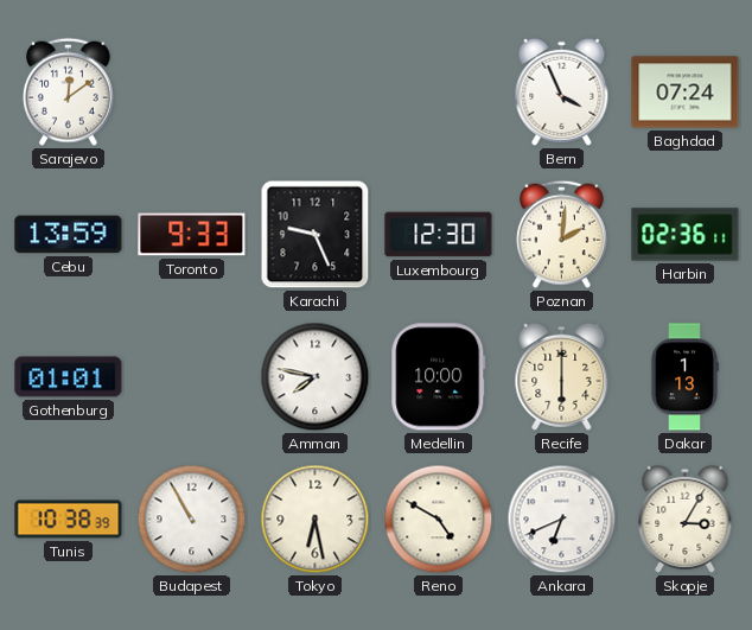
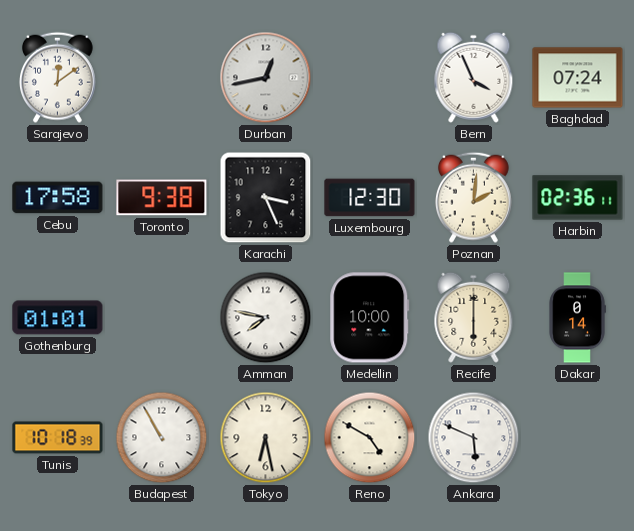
Durban: none -> 12:43 (266, 78)
Cebu: 13:59 -> 17:58 (58, 198)
Toronto: 9:33 -> 9:38 (162, 198)
Karachi: 9:26 -> 3:26 (266, 198)
Dakar: 1:13 -> 0:14 (577, 318)
Tunis: 10:38 -> 10:18 (58, 438)
Ankara: 6:41 -> 5:49 (474, 438)
Skopje: 3:05 -> none (686, 518)
